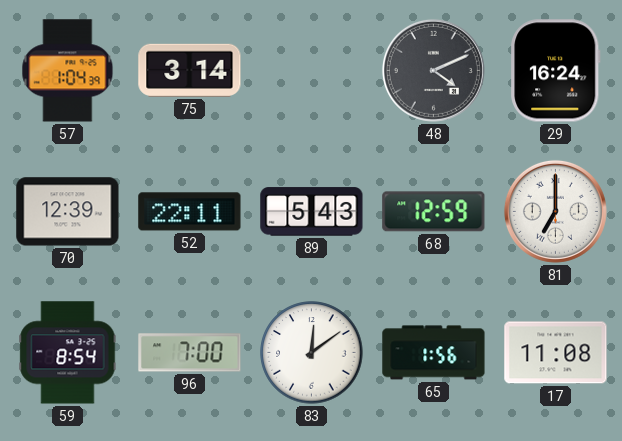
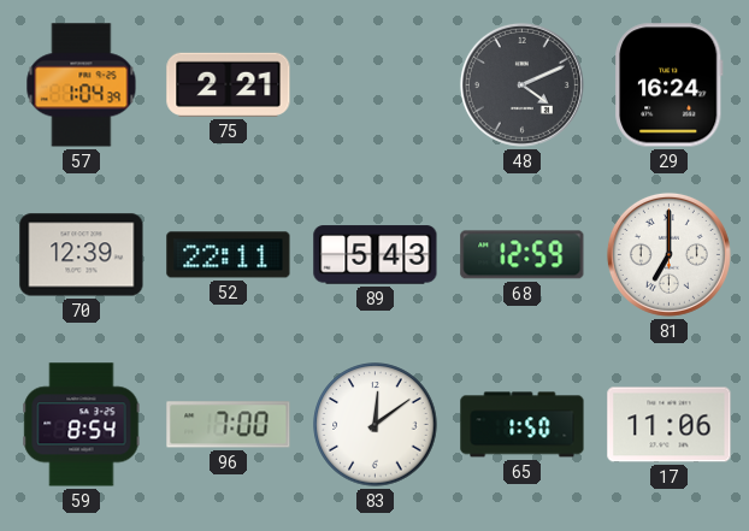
75: 3:14 -> 2:21 (229, 84)
65: 1:56 -> 1:50 (523, 425)
17: 11:08 -> 11:06 (670, 425)
